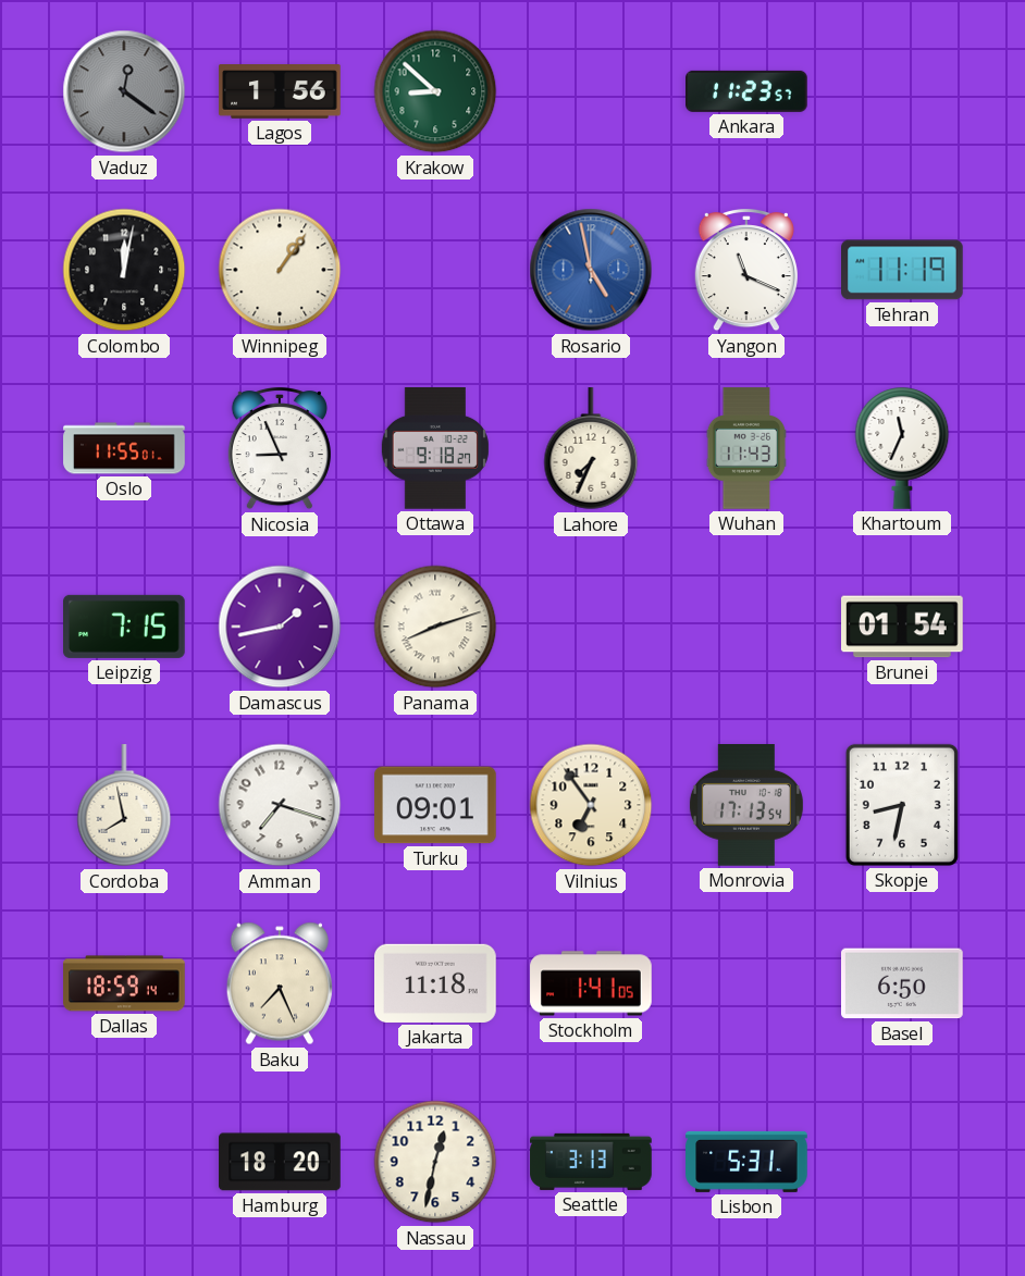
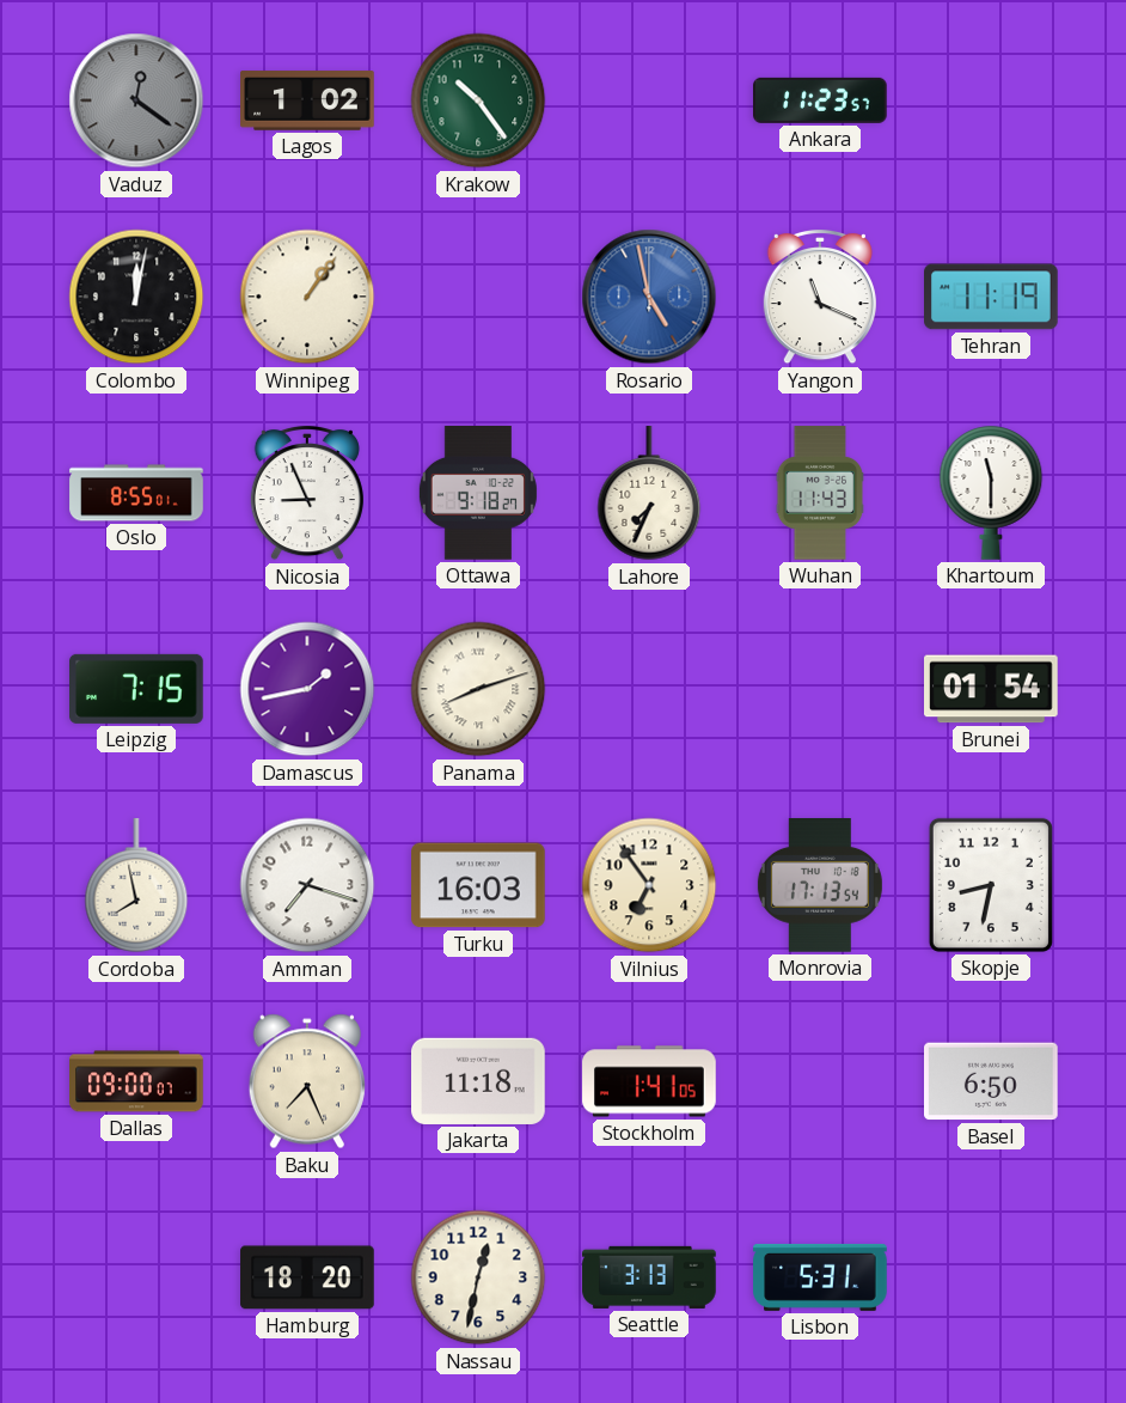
Lagos: 1:56 -> 1:02 (307, 100)
Krakow: 8:52 -> 10:24 (478, 100)
Oslo: 11:55 -> 8:55 (136, 493)
Khartoum: 11:34 -> 11:30 (991, 493)
Turku: 09:01 -> 16:03 (479, 885)
Dallas: 18:59 -> 09:00 (136, 1081)
